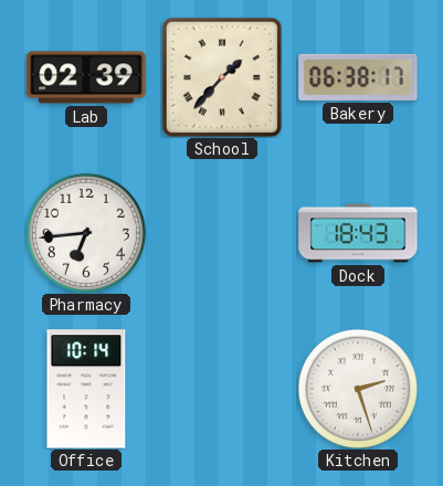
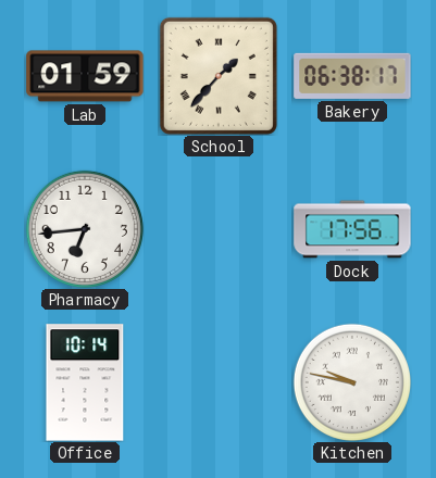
Lab: 02:39 -> 01:59 (85, 76)
Dock: 18:43 -> 17:56 (352, 229)
Kitchen: 2:27 -> 9:47 (352, 382)
